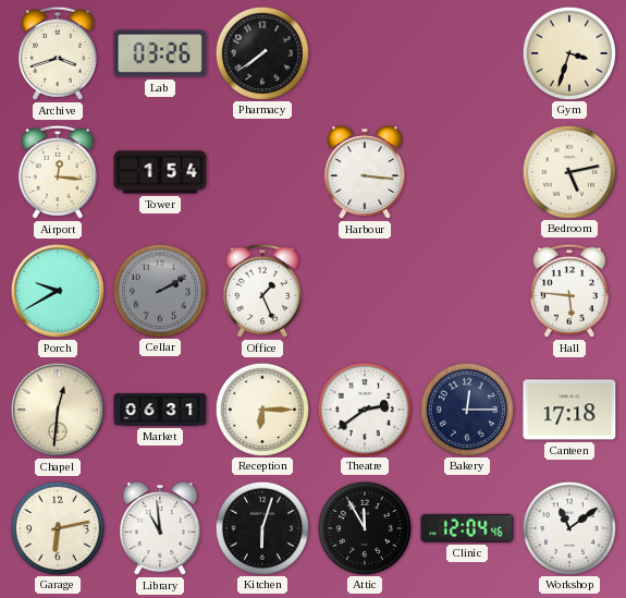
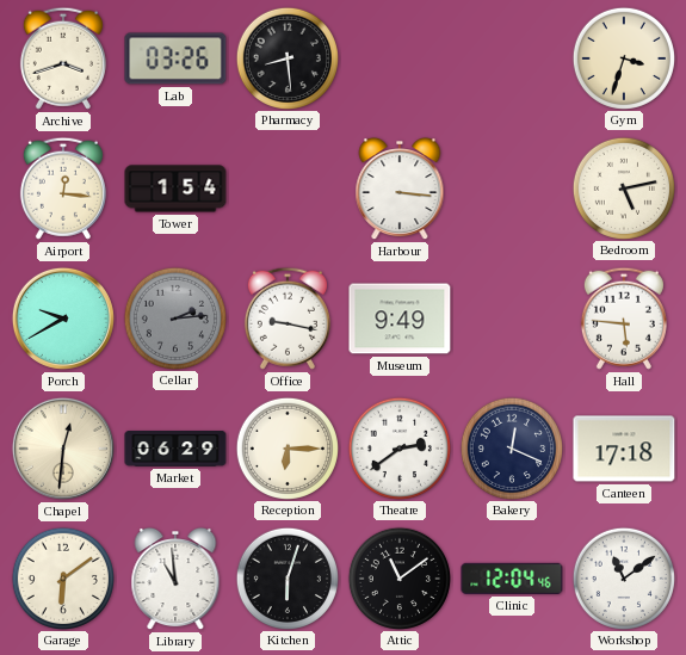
Pharmacy: 7:39 -> 8:29 (286, 57)
Cellar: 2:10 -> 2:14 (174, 317)
Office: 1:26 -> 9:17 (288, 319)
Museum: none -> 9:49 (400, 319)
Market: 06:31 -> 06:29 (175, 450)
Bakery: 12:15 -> 12:19 (511, 447)
Garage: 6:13 -> 6:09 (62, 577)
Attic: 11:55 -> 11:09 (398, 577)
